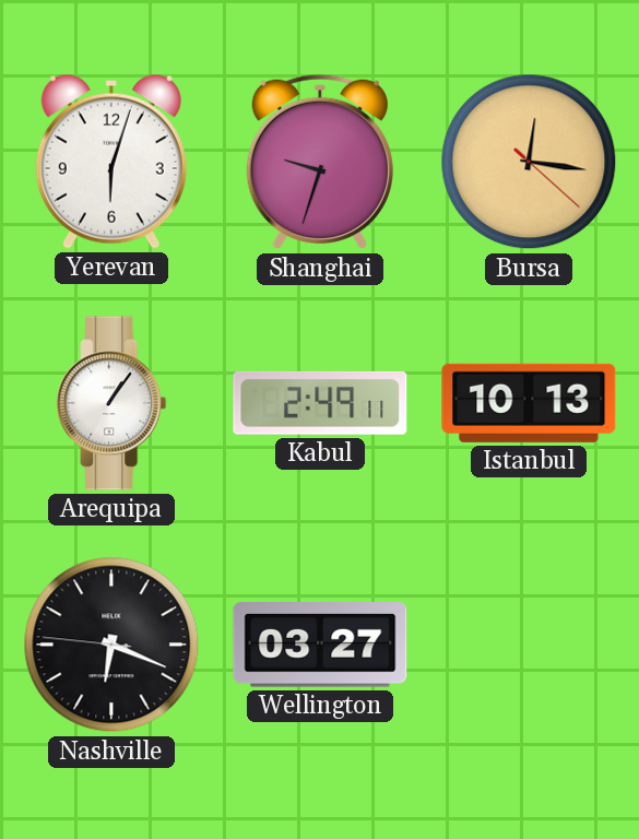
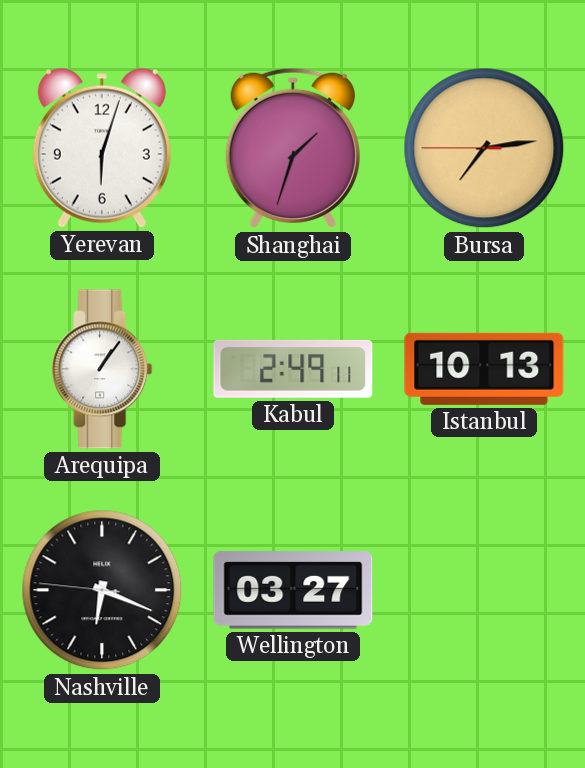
Shanghai: 9:33 -> 1:33 (293, 148)
Bursa: 12:16 -> 7:13 (484, 148)
